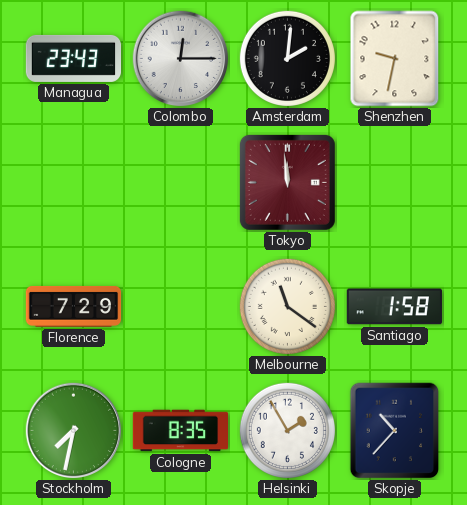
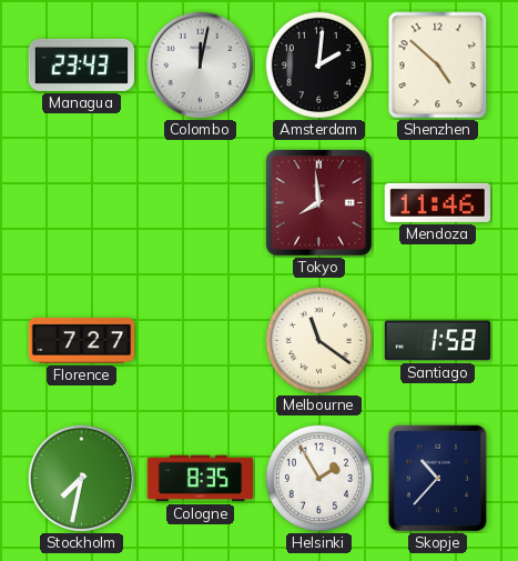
Colombo: 12:15 -> 12:02 (201, 66)
Shenzhen: 9:32 -> 4:52 (438, 66)
Tokyo: 11:59 -> 7:59 (318, 202)
Mendoza: none -> 11:46 (437, 202)
Florence: 7:29 -> 7:27 (82, 340)
